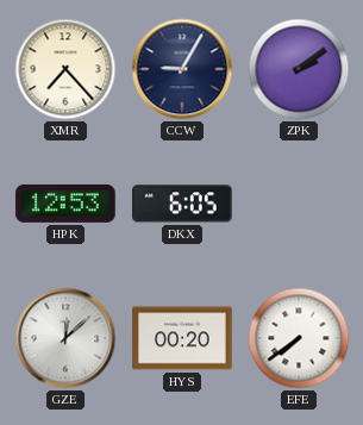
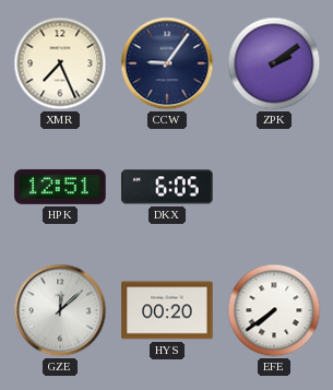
XMR: 7:23 -> 7:26 (60, 63)
CCW: 9:05 -> 9:06 (167, 63)
HPK: 12:53 -> 12:51 (60, 187)
